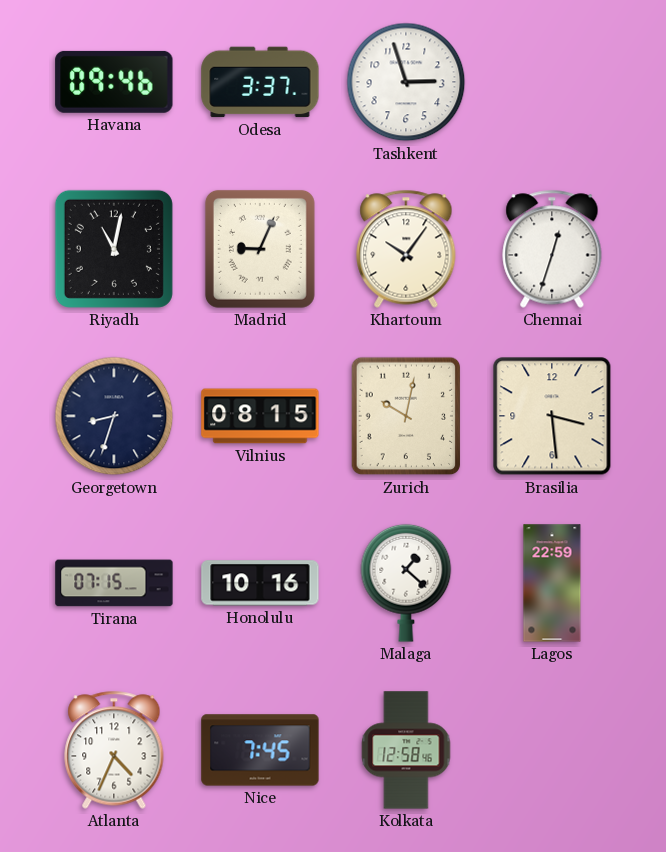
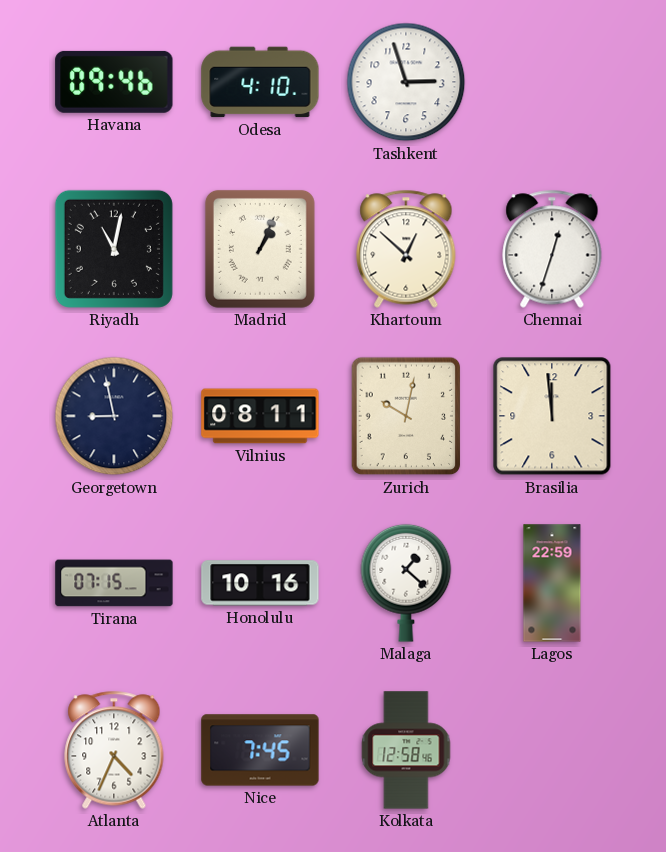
Odesa: 3:37 -> 4:10 (260, 82)
Madrid: 9:04 -> 1:04 (260, 249)
Khartoum: 10:06 -> 12:52 (406, 249)
Georgetown: 8:33 -> 8:58 (114, 416)
Vilnius: 08:15 -> 08:11 (260, 416)
Brasilia: 3:29 -> 11:59 (552, 416)
